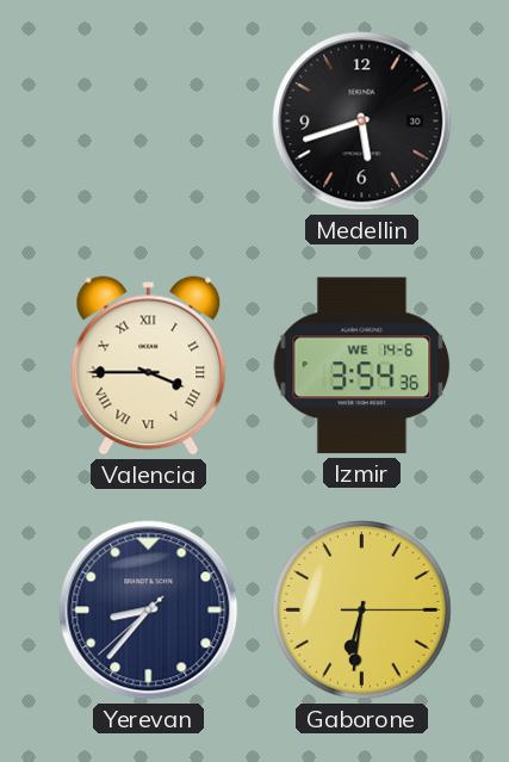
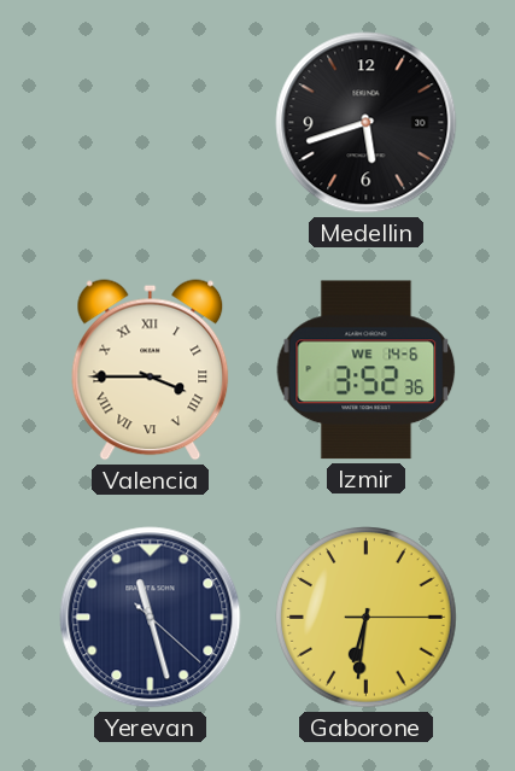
Izmir: 3:54 -> 3:52 (367, 370)
Yerevan: 8:36 -> 11:27 (151, 618)
